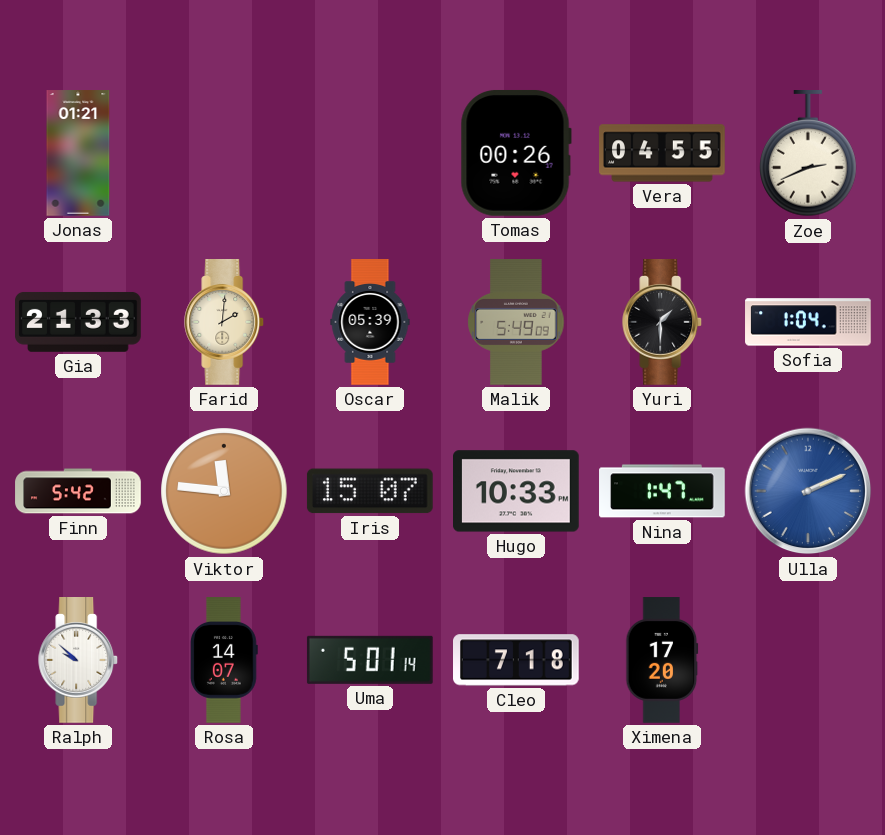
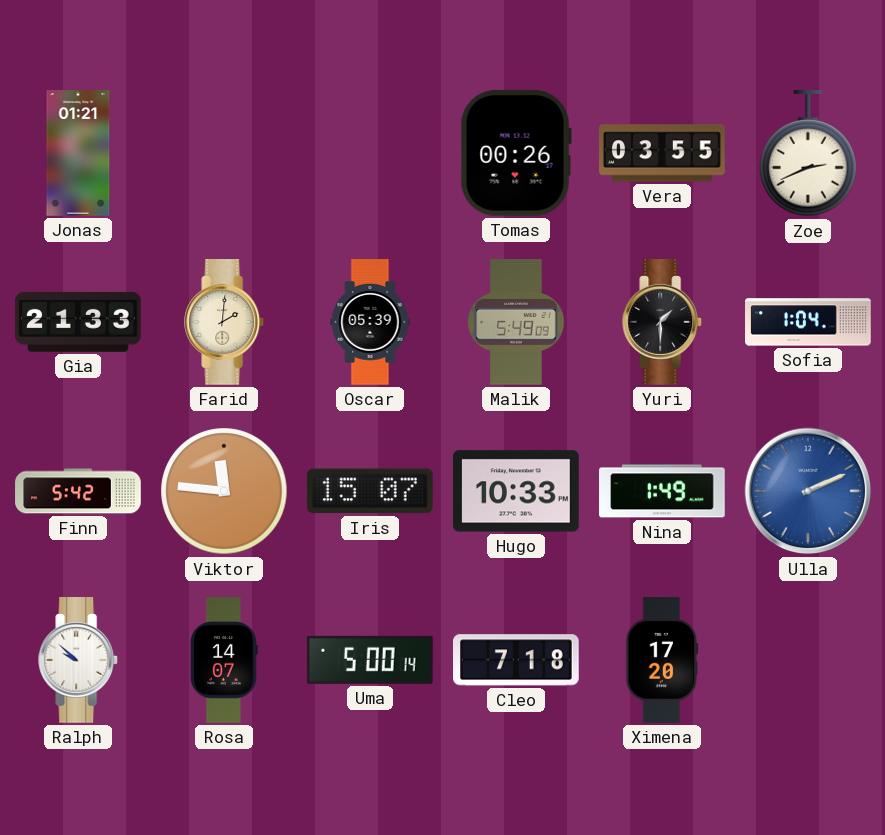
Vera: 04:55 -> 03:55 (662, 153)
Nina: 1:47 -> 1:49 (662, 491)
Uma: 5:01 -> 5:00 (370, 660)
